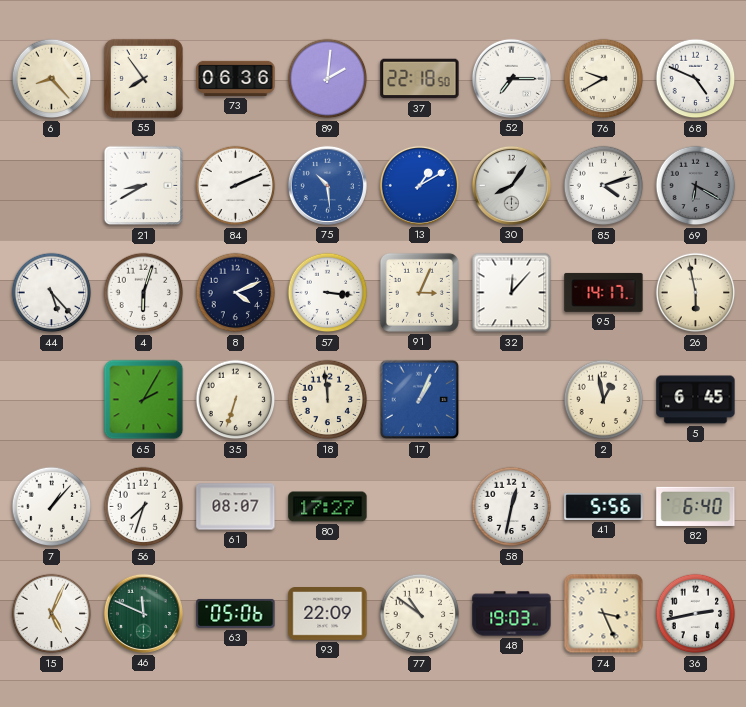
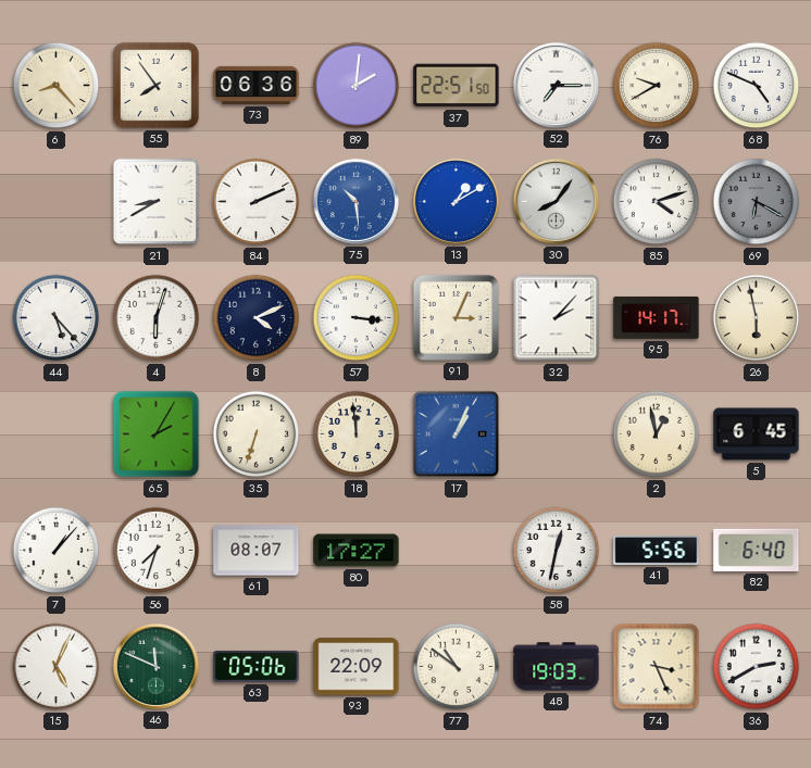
37: 22:18 -> 22:51 (457, 86)
32: 12:07 -> 2:07 (557, 318)
36: 2:43 -> 2:40 (757, 667)
